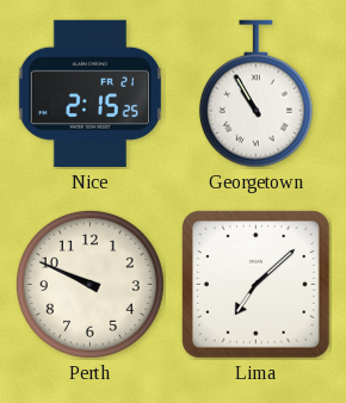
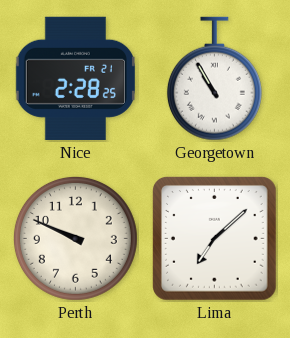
Nice: 2:15 -> 2:28 (75, 78)
